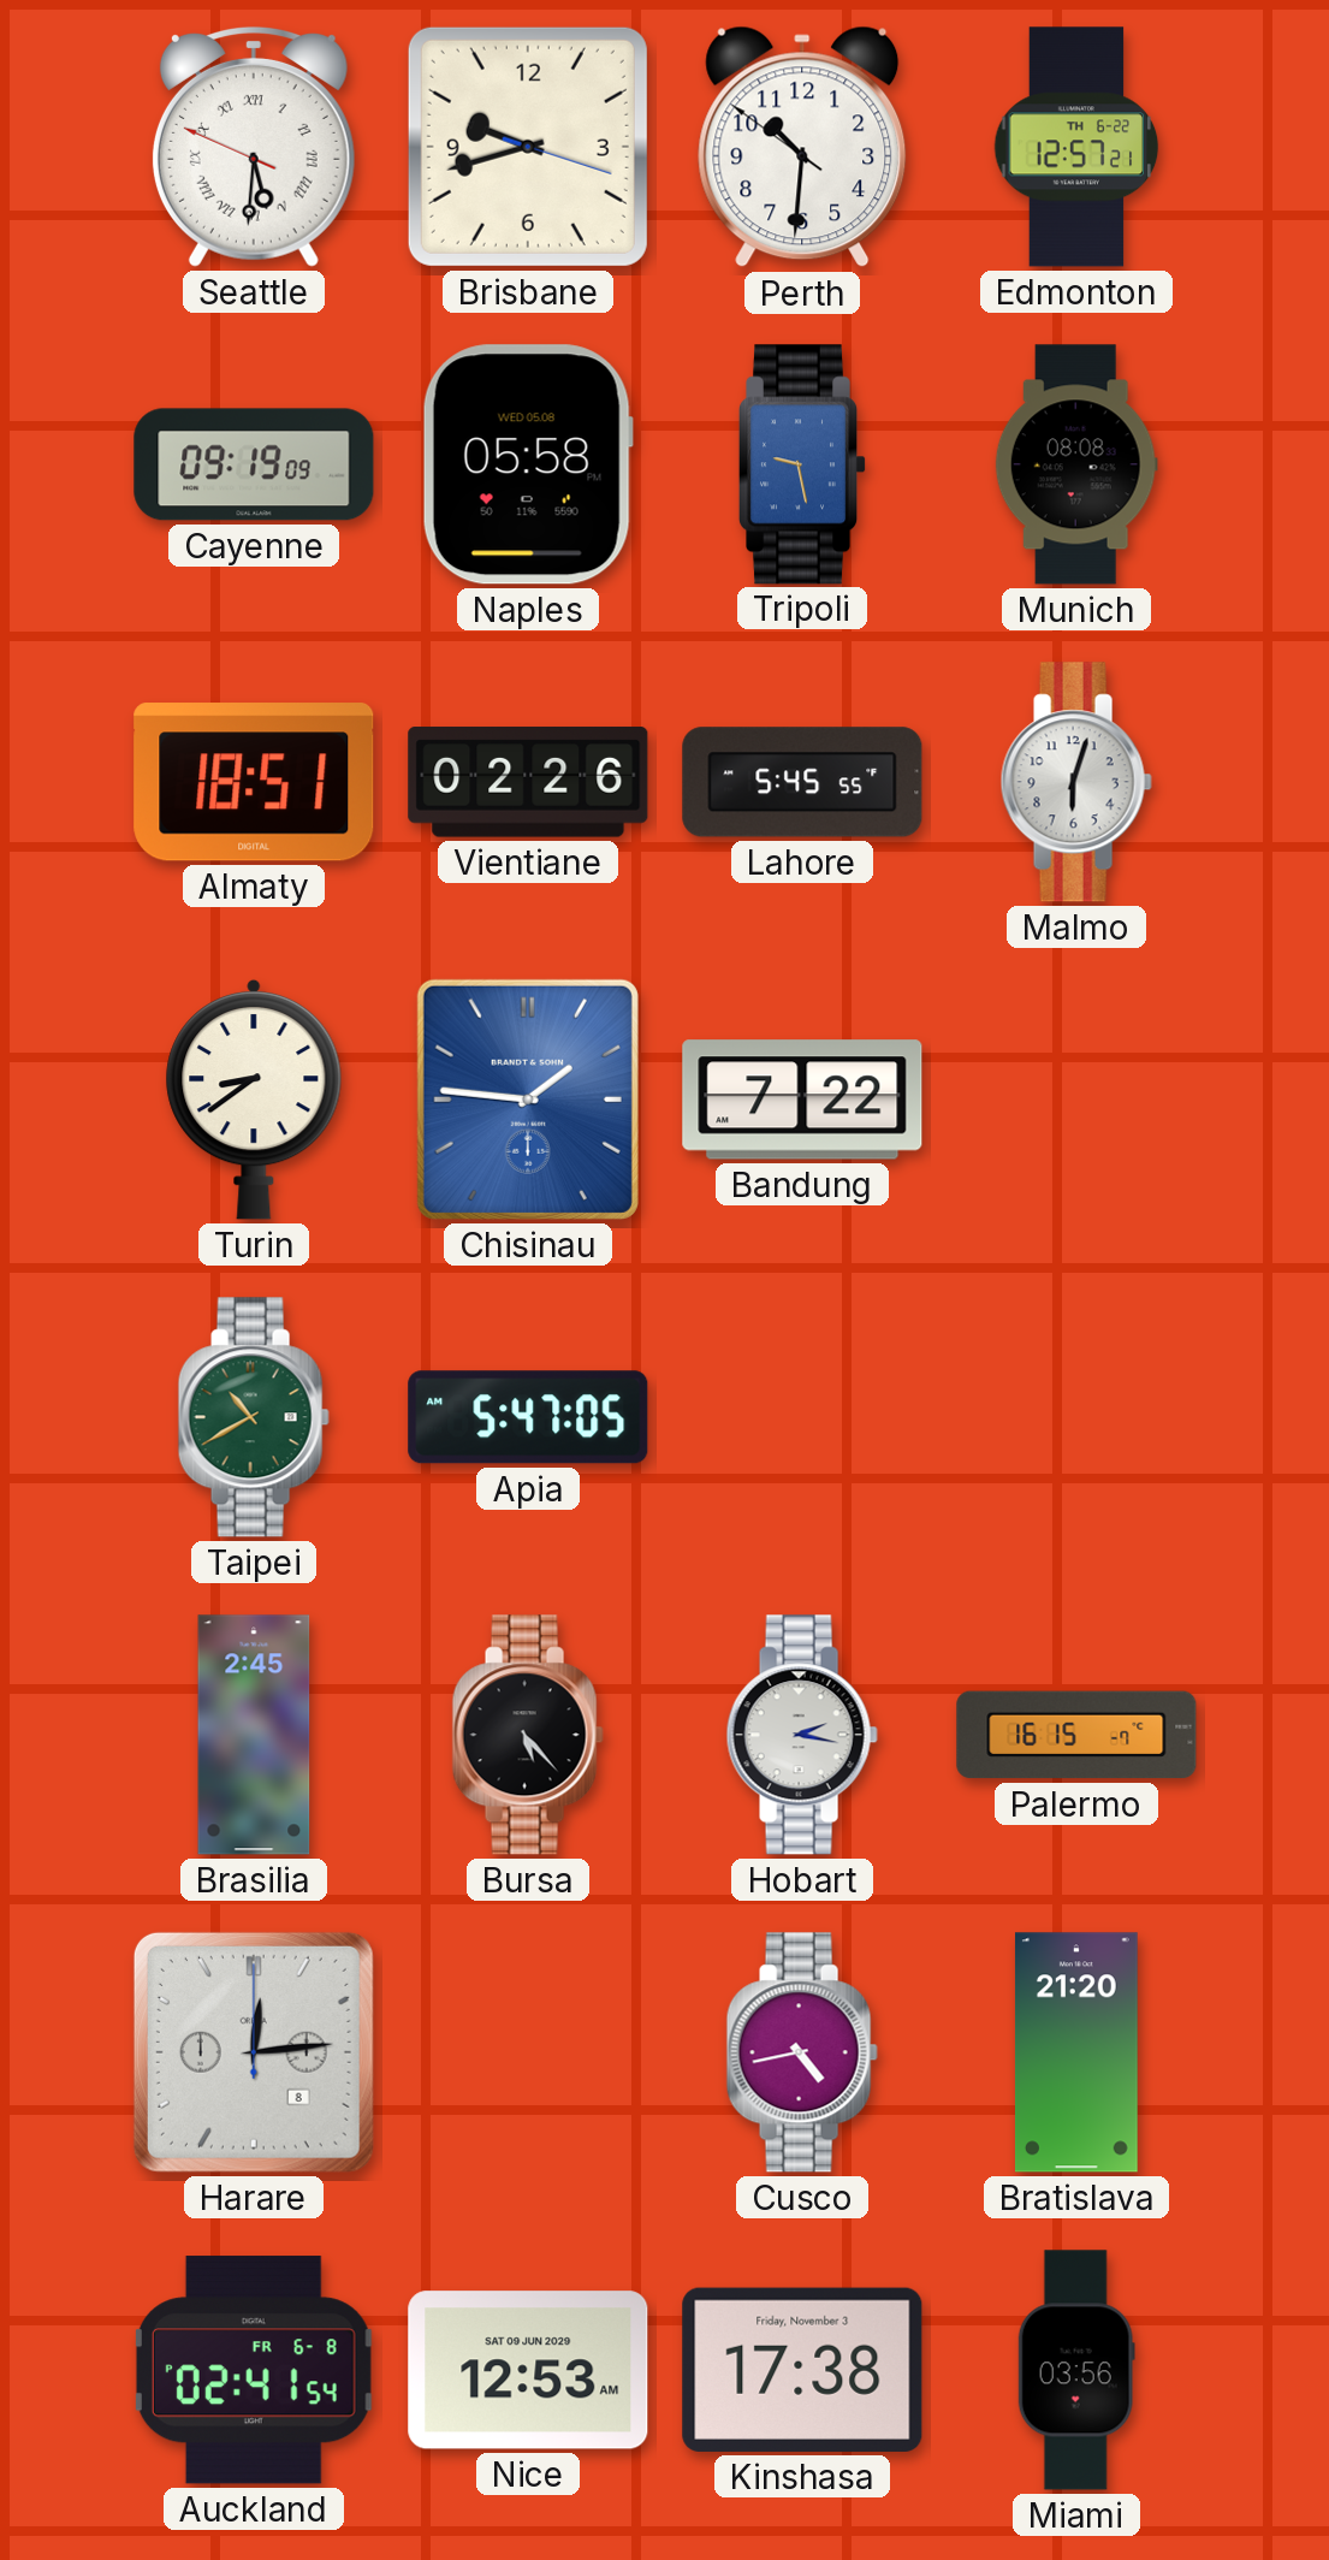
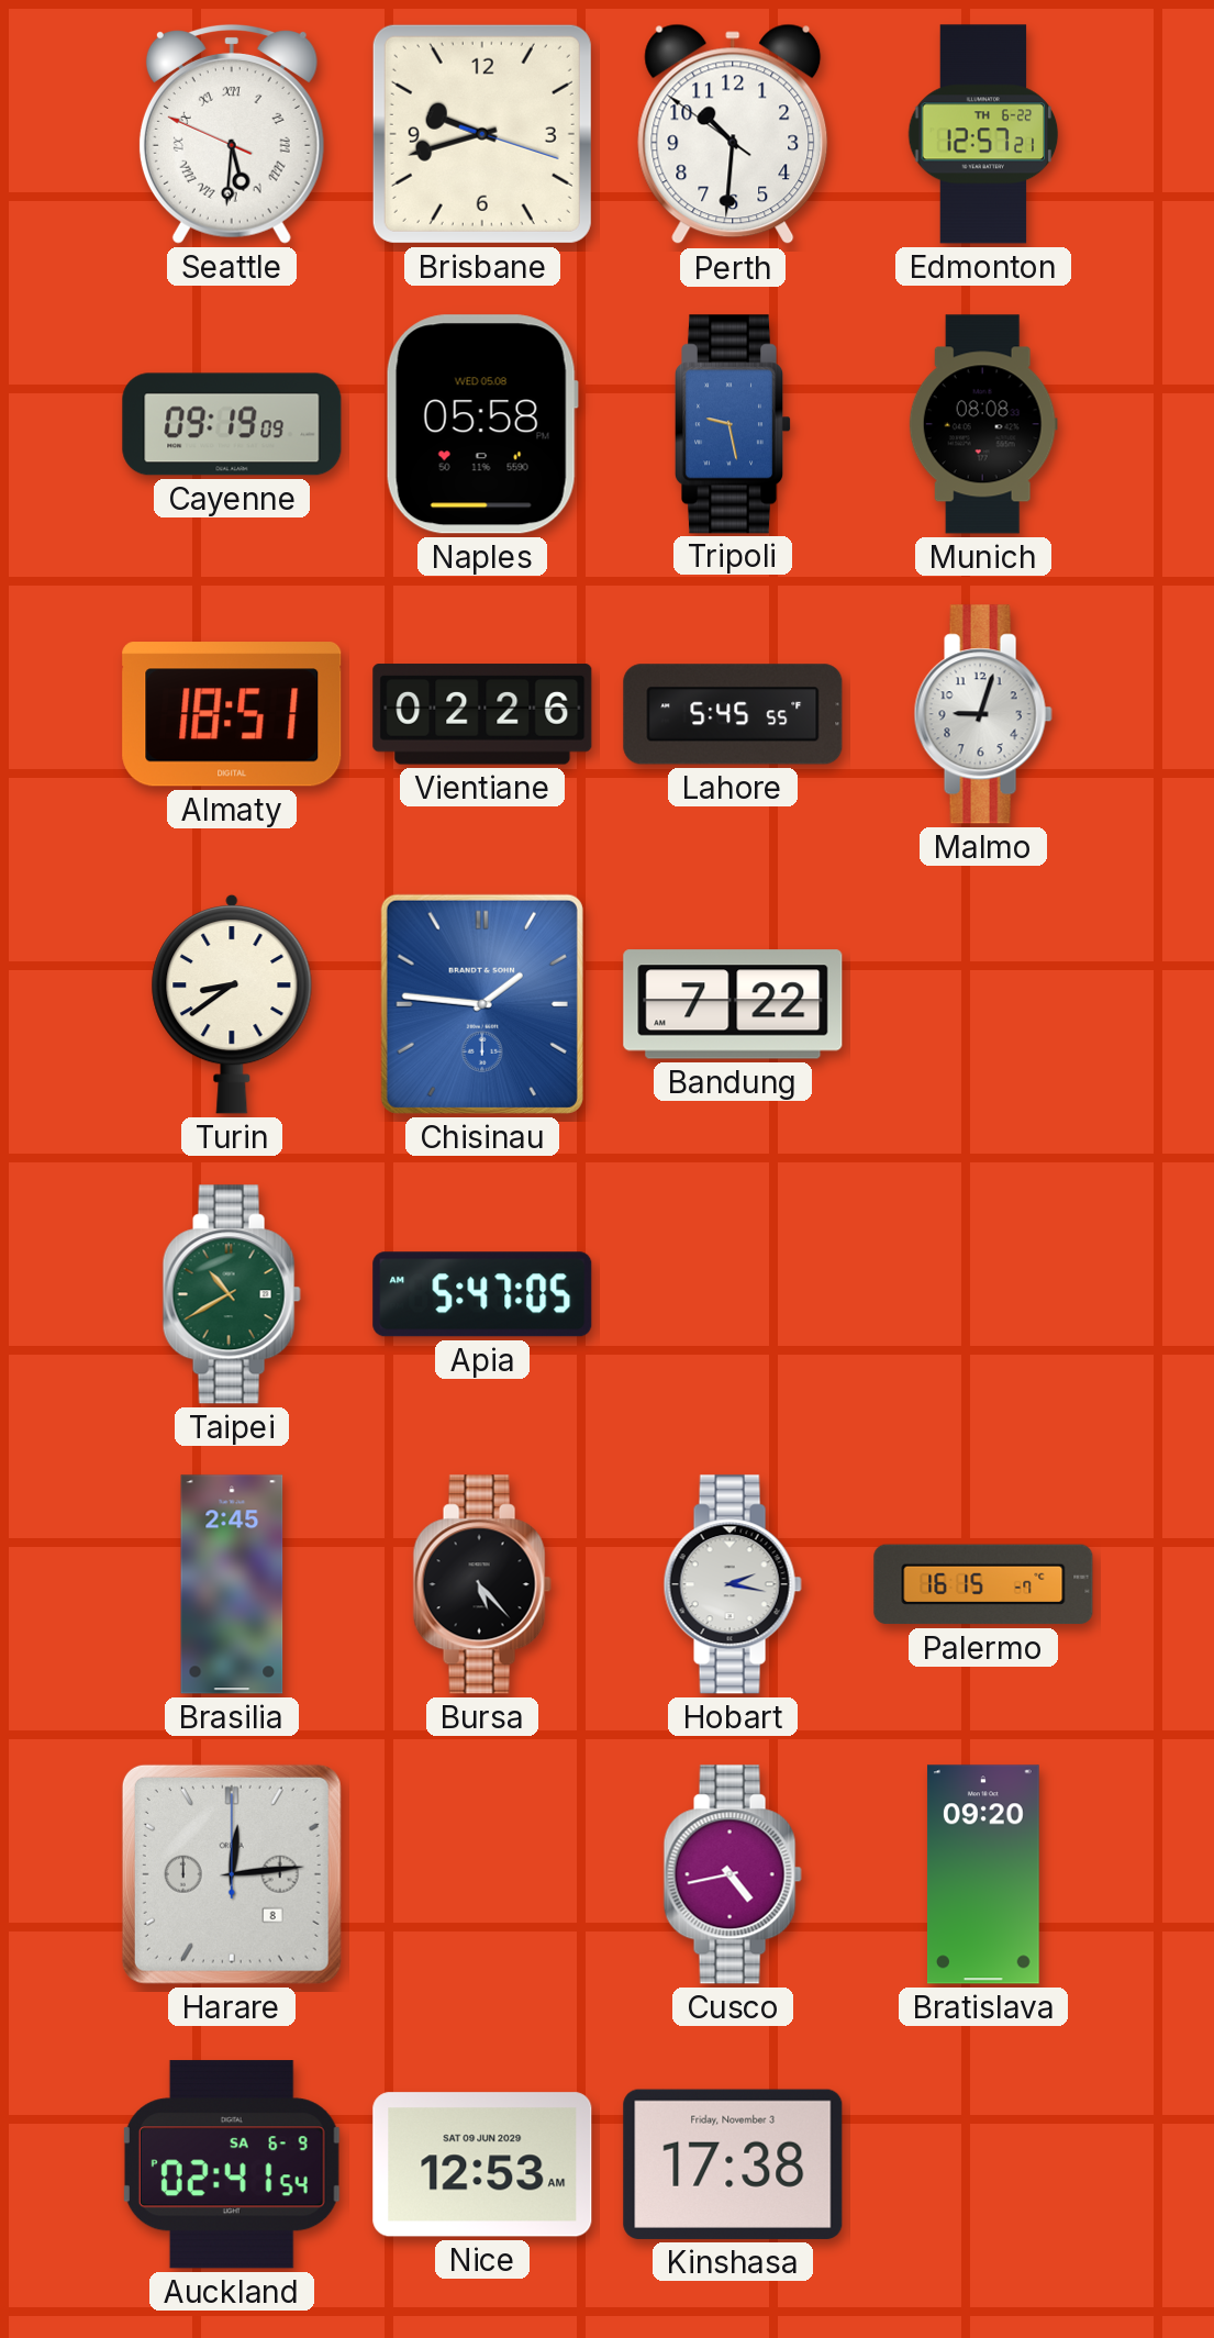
Malmo: 6:03 -> 9:03 (983, 714)
Bratislava: 21:20 -> 09:20 (983, 1874)
Auckland date: FR 6-8 -> SA 6-9 (232, 2164)
Miami: 03:56 -> none (1076, 2370)
